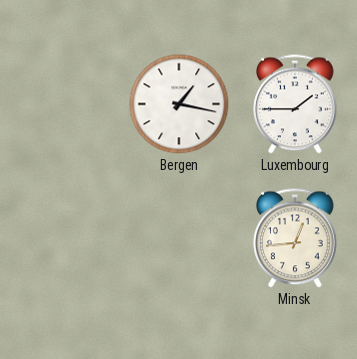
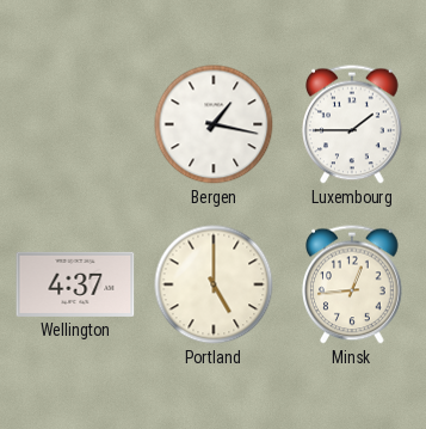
Wellington: none -> 4:37 (75, 284)
Portland: none -> 5:00 (214, 284)
